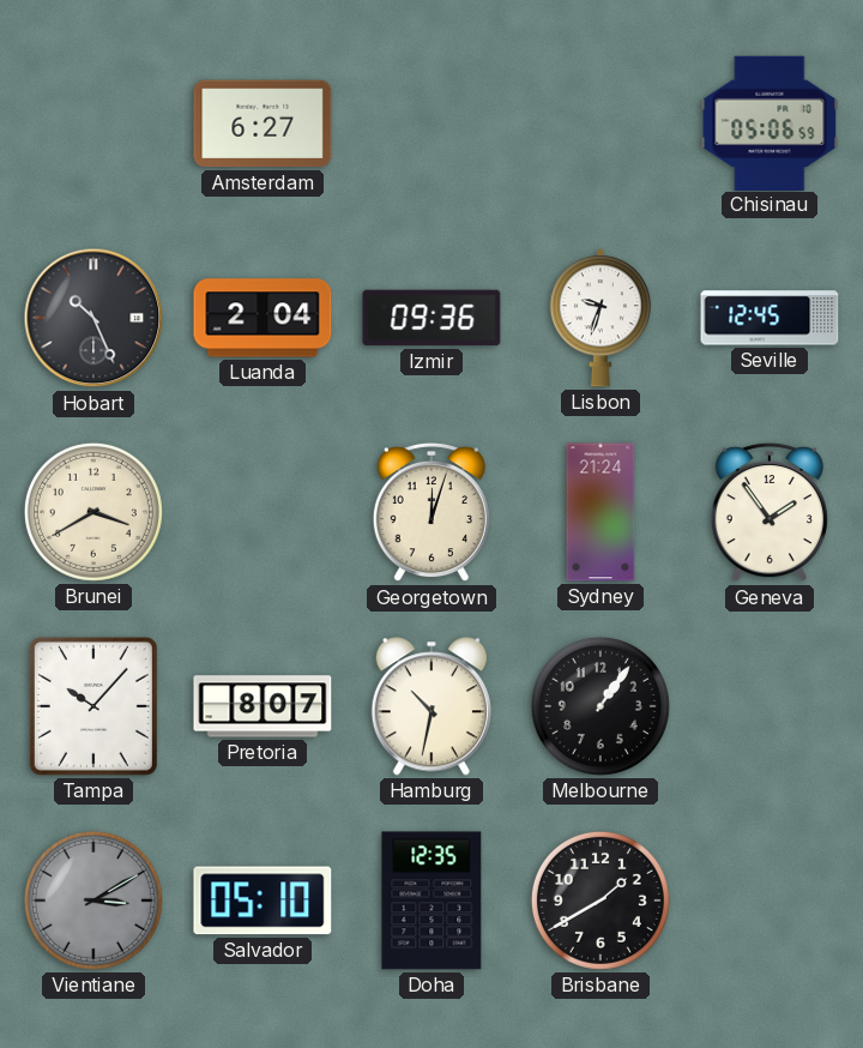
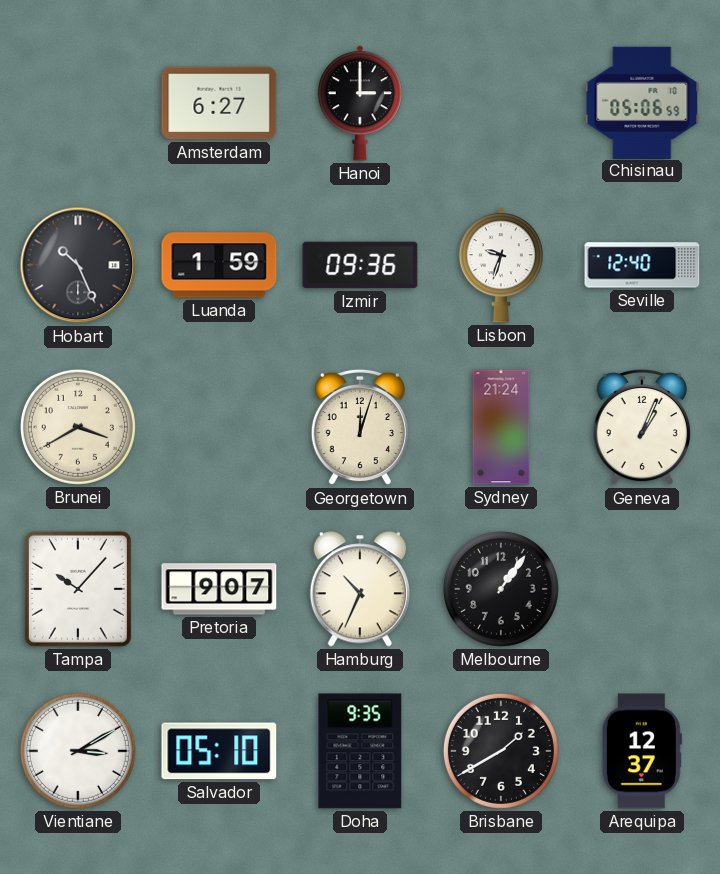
Hanoi: none -> 3:00 (360, 103)
Luanda: 2:04 -> 1:59 (219, 265)
Seville: 12:45 -> 12:40 (642, 265)
Geneva: 1:54 -> 1:04 (642, 427)
Pretoria: 8:07 -> 9:07 (219, 589)
Hamburg: 10:32 -> 10:34 (360, 589)
Vientiane dial: grey -> white (78, 751)
Doha: 12:35 -> 9:35 (360, 751)
Arequipa: none -> 12:37 (642, 751)
